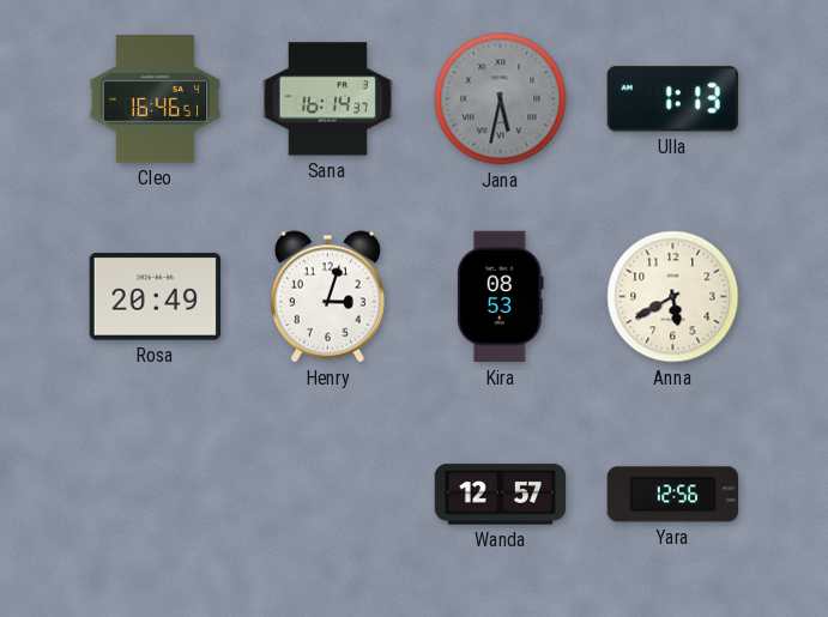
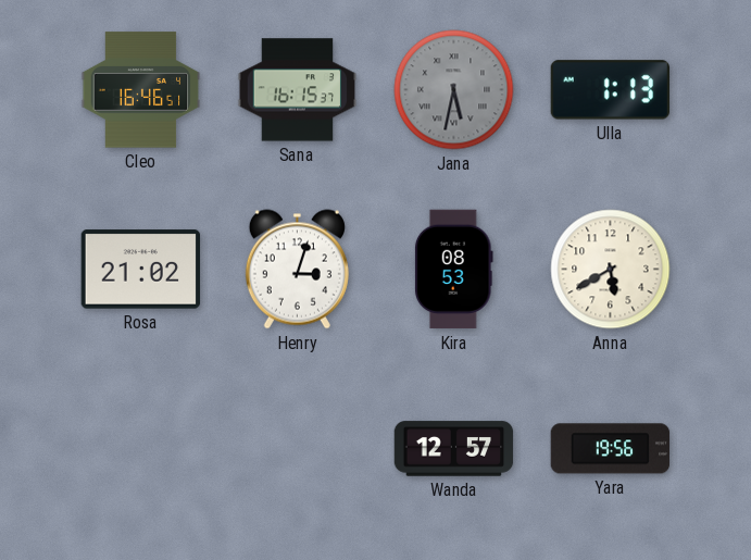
Sana: 16:14 -> 16:15 (298, 90)
Rosa: 20:49 -> 21:02 (141, 270)
Yara: 12:56 -> 19:56 (611, 449)
